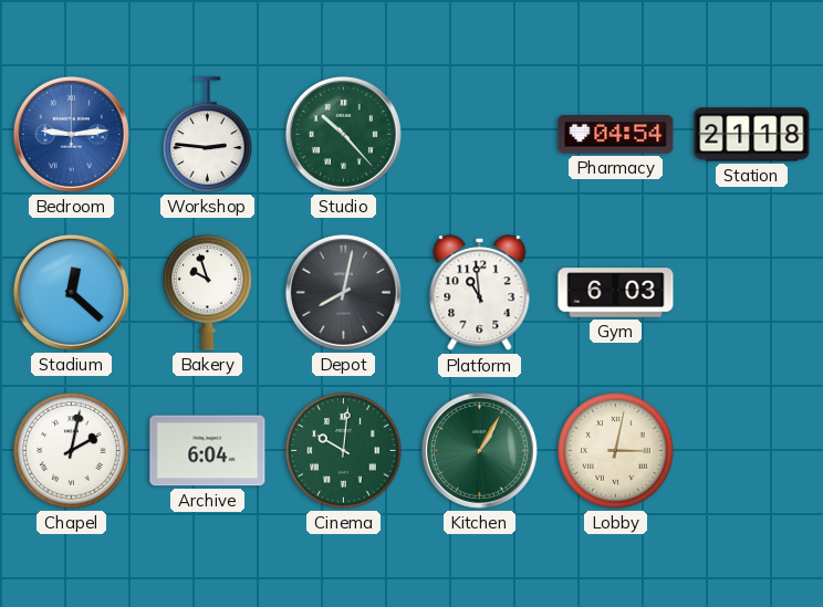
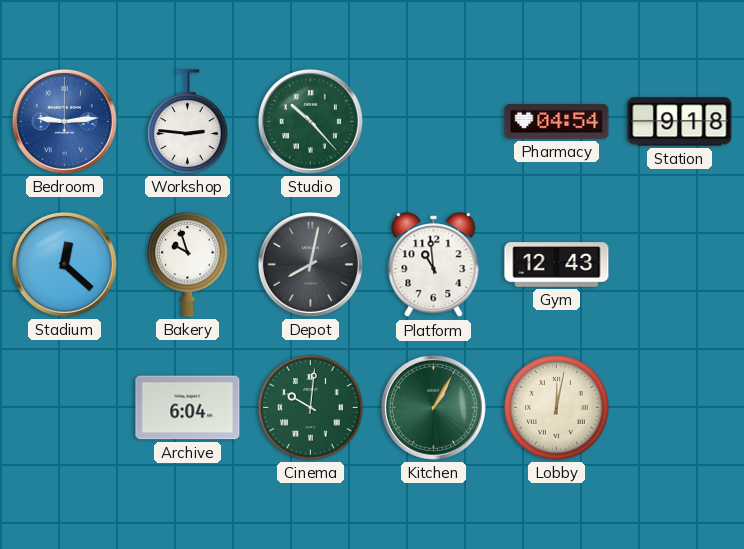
Station: 21:18 -> 9:18 (680, 122)
Gym: 6:03 -> 12:43 (557, 265)
Chapel: 2:02 -> none (72, 451)
Lobby: 3:02 -> 12:02 (557, 408)
